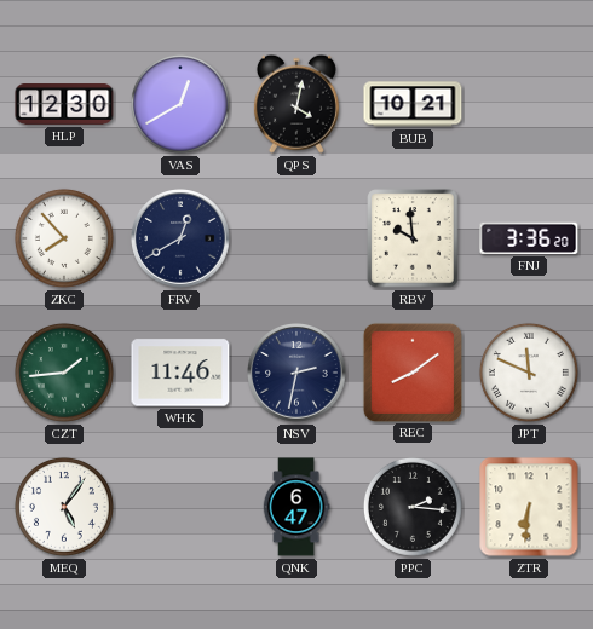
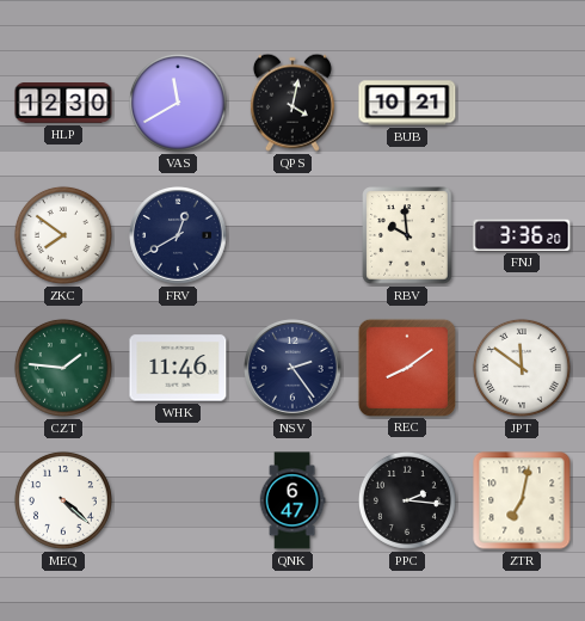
VAS: 12:40 -> 11:40 (178, 103)
ZKC: 7:53 -> 7:51 (63, 235)
CZT: 1:44 -> 1:46 (63, 368)
NSV: 2:32 -> 2:24 (292, 368)
JPT: 11:49 -> 11:51 (522, 368)
MEQ: 5:06 -> 4:22 (63, 500)
ZTR: 6:31 -> 7:02 (522, 500)
